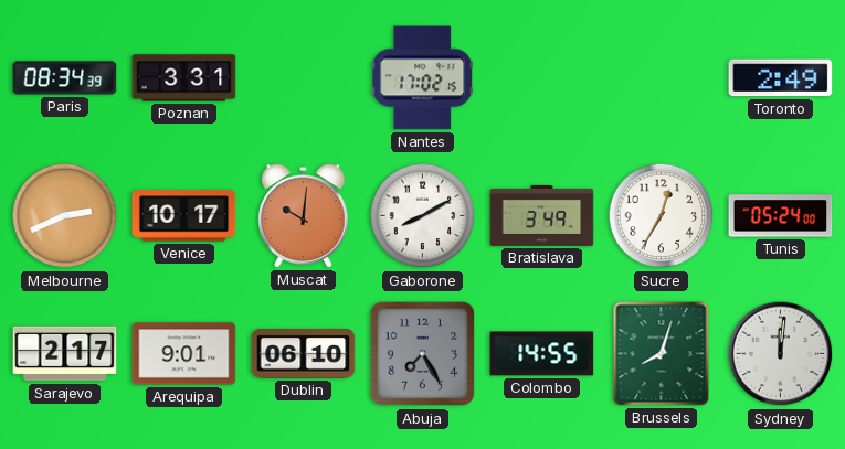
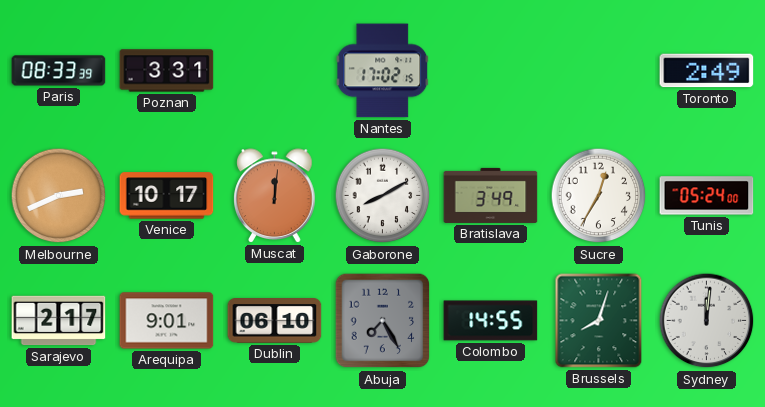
Paris: 08:34 -> 08:33 (59, 71)
Muscat: 10:01 -> 12:01 (275, 196)
